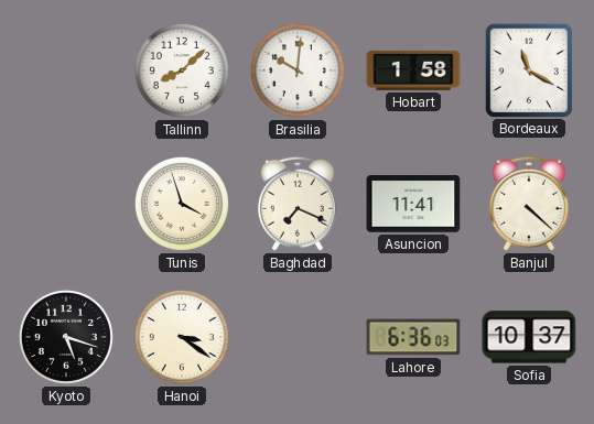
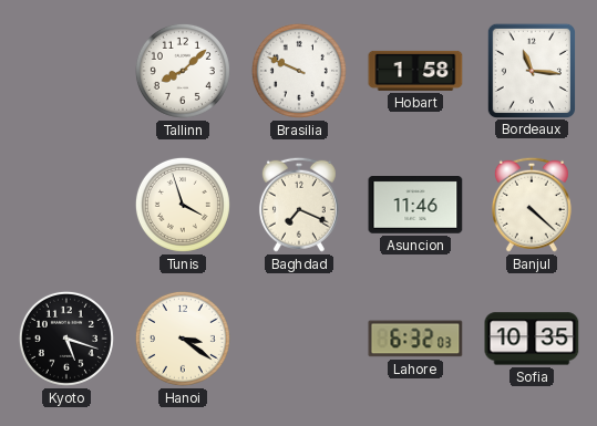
Brasilia: 10:01 -> 9:49 (299, 71)
Bordeaux: 11:20 -> 11:16 (531, 70)
Asuncion: 11:41 -> 11:46 (415, 205)
Lahore: 6:36 -> 6:32 (415, 339)
Sofia: 10:37 -> 10:35 (532, 339)
